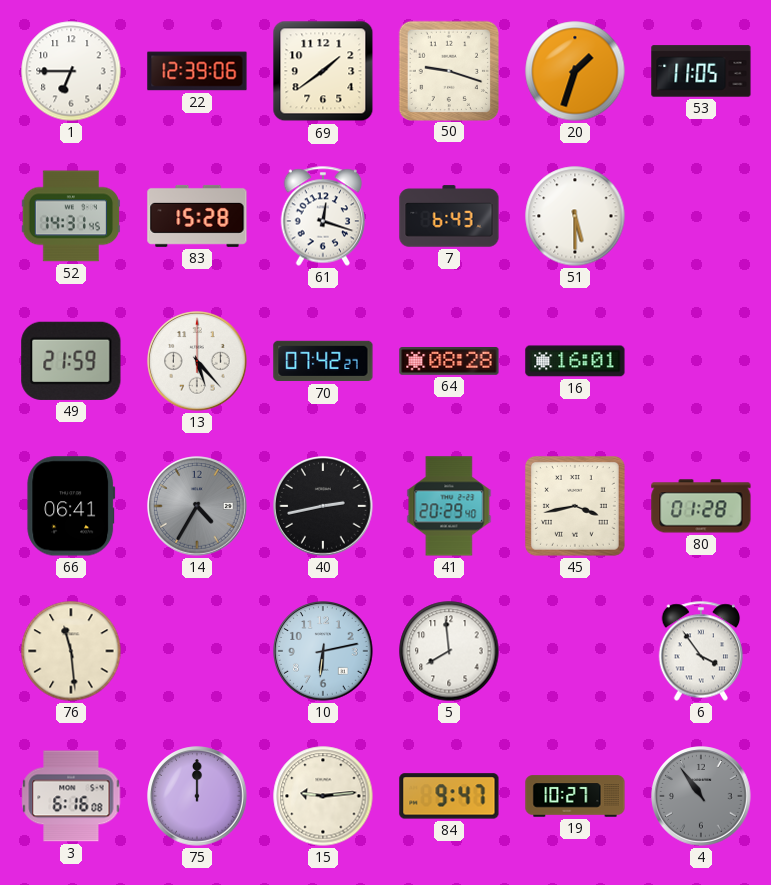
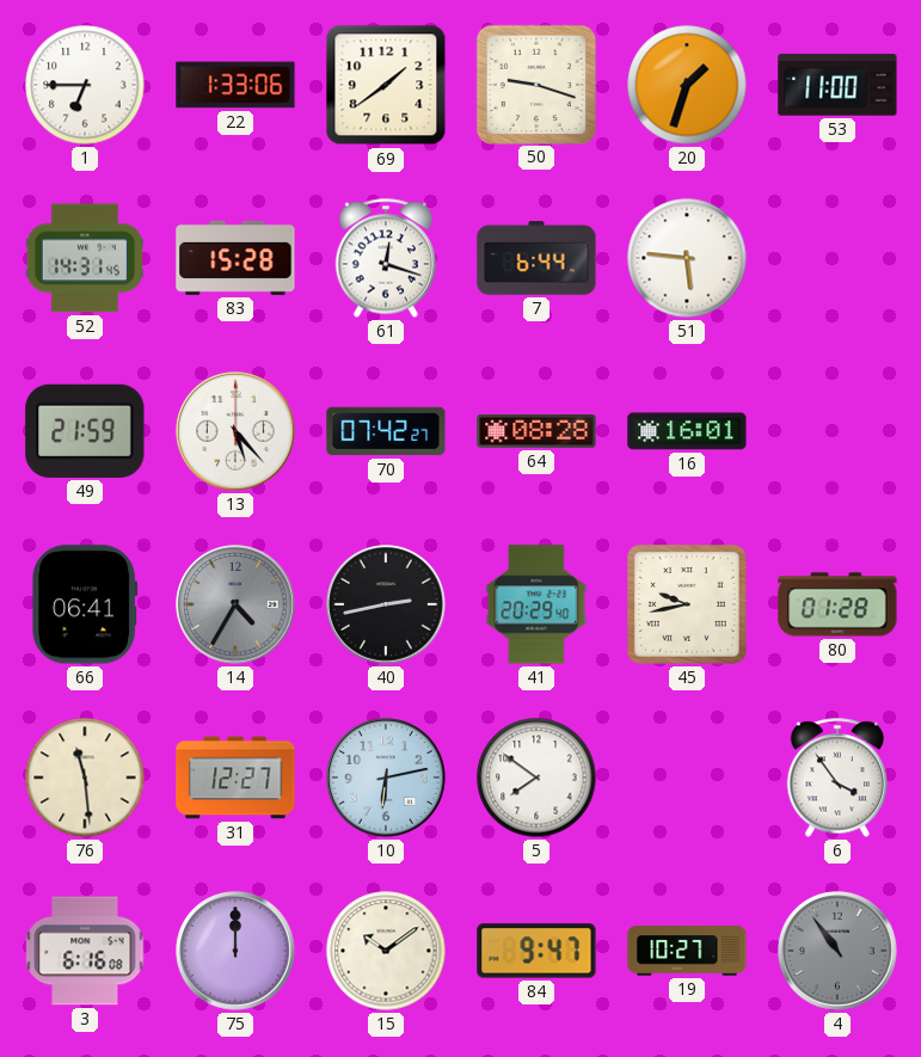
22: 12:39 -> 1:33 (235, 85)
53: 11:05 -> 11:00 (837, 85)
7: 6:43 -> 6:44 (536, 258)
51: 5:30 -> 5:46 (687, 258)
45: 3:43 -> 9:43 (688, 606)
31: none -> 12:27 (235, 778)
5: 7:59 -> 7:51 (536, 778)
15: 9:14 -> 10:09 (386, 951)
